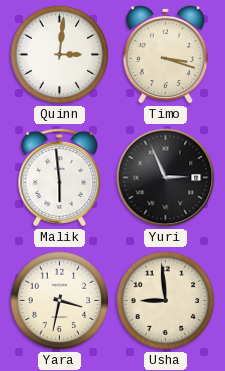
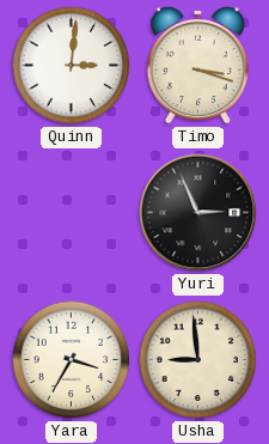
Malik: 5:59 -> none (60, 178)
Yara: 3:32 -> 3:35 (72, 360)
